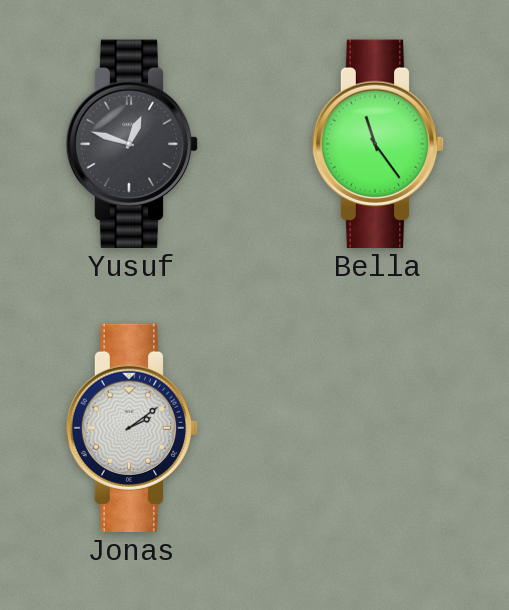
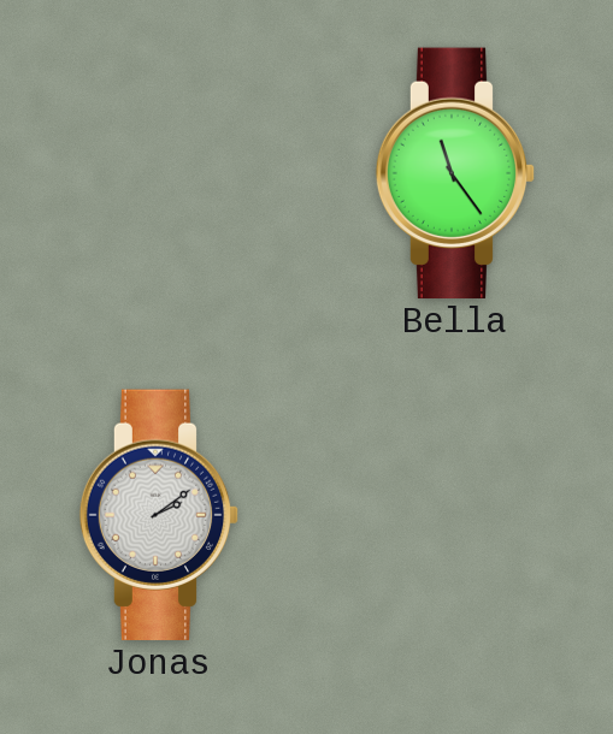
Yusuf: 12:48 -> none (132, 143)
